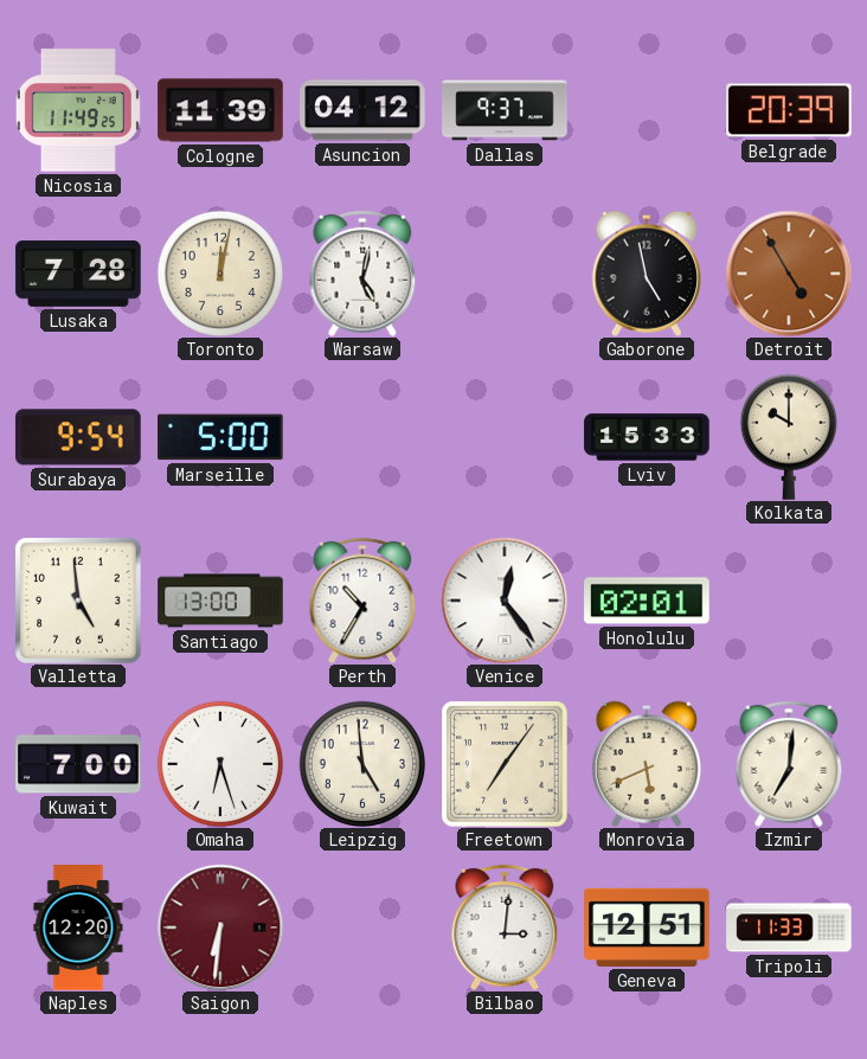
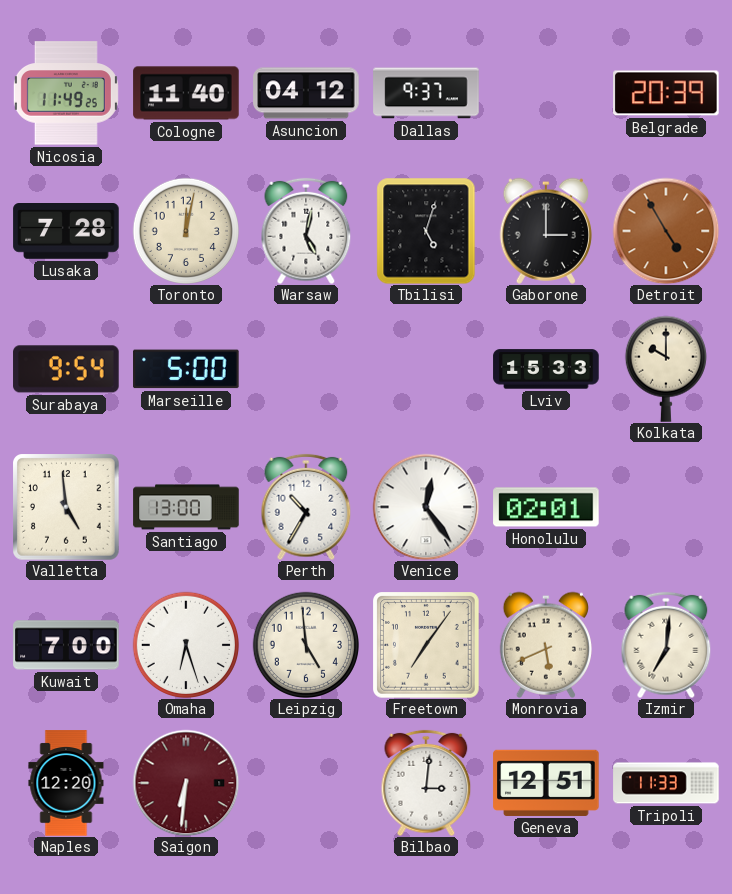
Cologne: 11:39 -> 11:40 (186, 93)
Tbilisi: none -> 5:03 (426, 231)
Gaborone: 4:58 -> 3:00 (546, 231)
